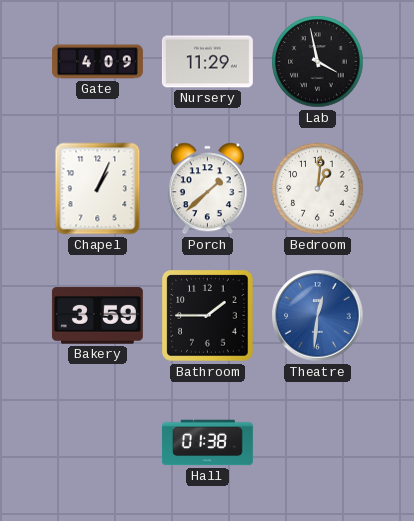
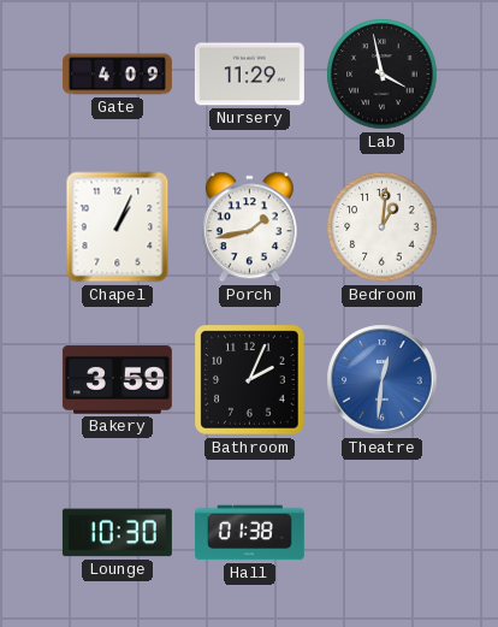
Porch: 1:38 -> 1:43 (249, 227)
Bathroom: 1:45 -> 2:04 (250, 380)
Lounge: none -> 10:30 (117, 533)
